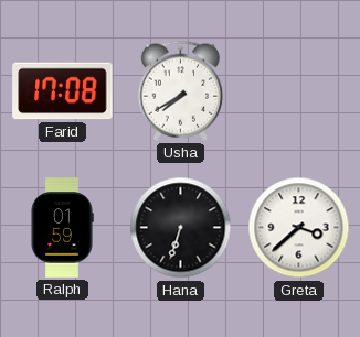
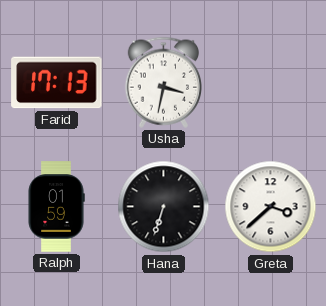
Farid: 17:08 -> 17:13 (57, 83)
Usha: 7:40 -> 3:32 (164, 82)
